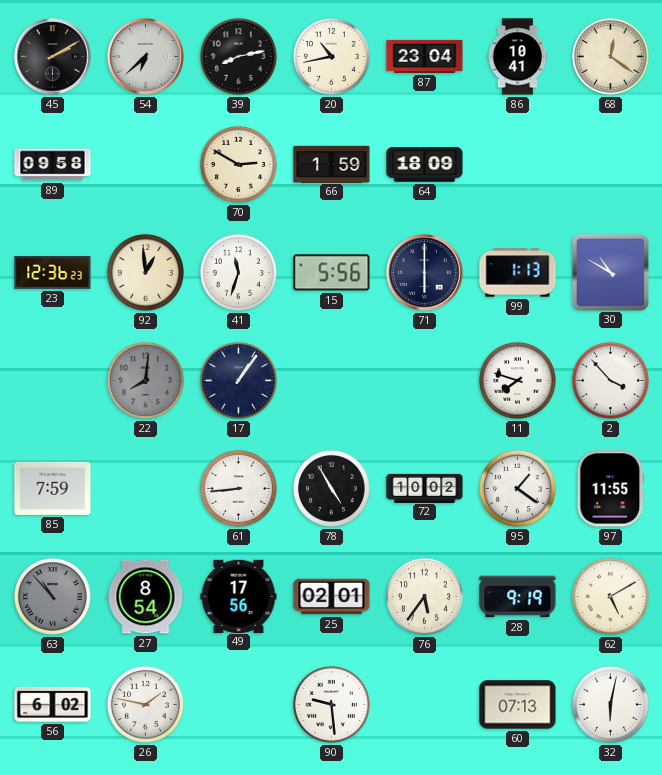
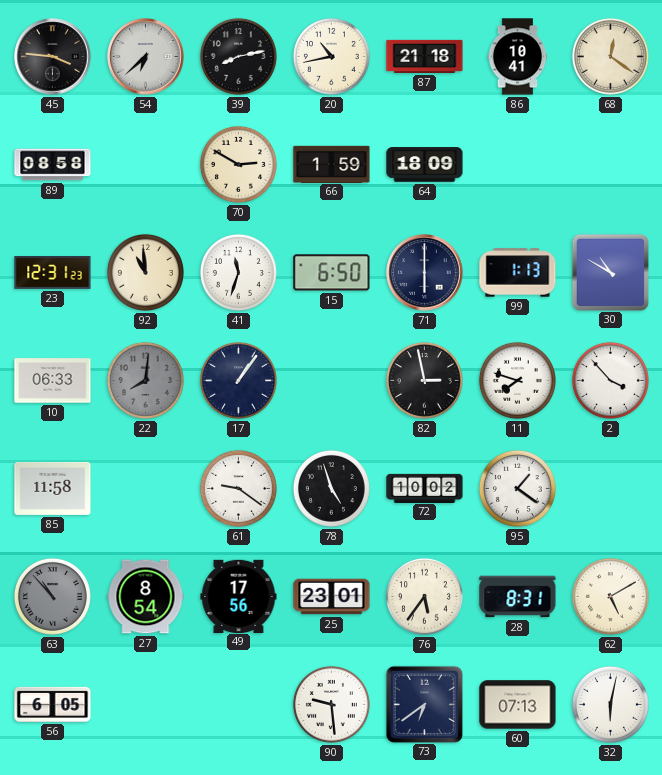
45: 2:10 -> 3:46 (53, 57)
87: 23:04 -> 21:18 (425, 56)
89: 09:58 -> 08:58 (53, 165)
23: 12:36 -> 12:31 (53, 273)
92: 12:59 -> 10:59 (145, 272)
15: 5:56 -> 6:50 (332, 273)
10: none -> 06:33 (53, 381)
82: none -> 2:58 (424, 380)
85: 7:59 -> 11:58 (53, 488)
61: 8:44 -> 9:21 (238, 488)
78: 4:55 -> 4:57 (331, 488)
97: 11:55 -> none (611, 489)
25: 02:01 -> 23:01 (332, 597)
28: 9:19 -> 8:31 (518, 597)
56: 6:02 -> 6:05 (53, 704)
26: 1:47 -> none (145, 704)
73: none -> 6:39 (424, 704)
